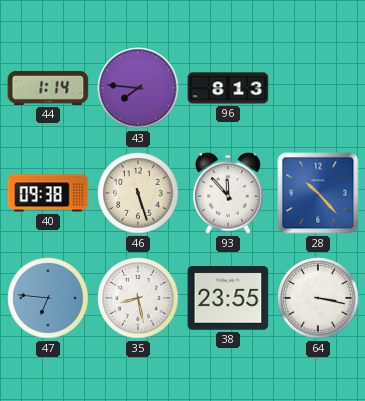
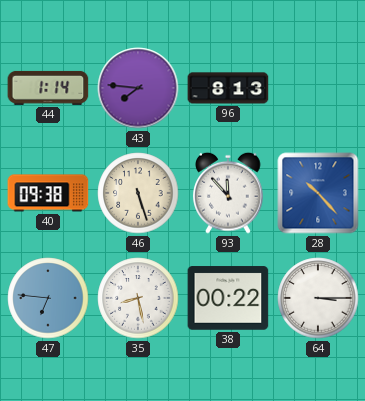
38: 23:55 -> 00:22 (228, 298)
64: 3:17 -> 3:15 (318, 298)
